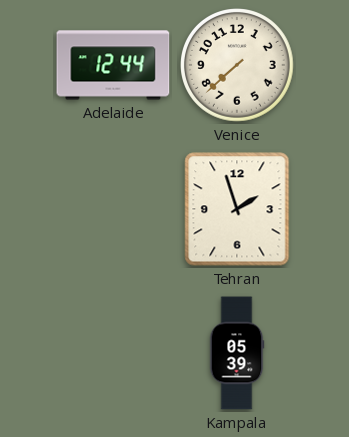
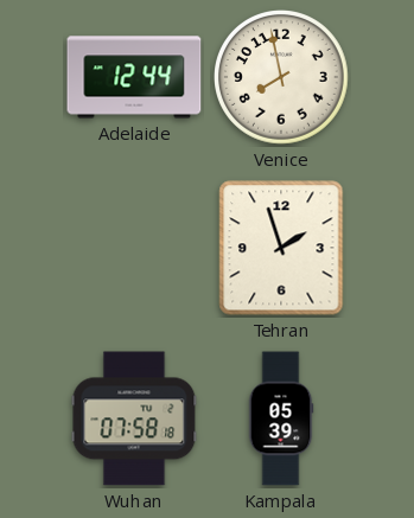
Venice: 7:38 -> 7:58 (282, 78)
Wuhan: none -> 07:58 (134, 418)
